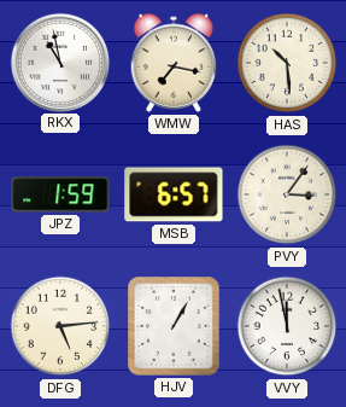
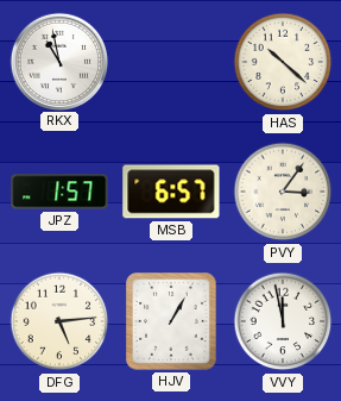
WMW: 7:17 -> none (174, 63)
HAS: 10:29 -> 10:22 (283, 62)
JPZ: 1:59 -> 1:57 (59, 192)
